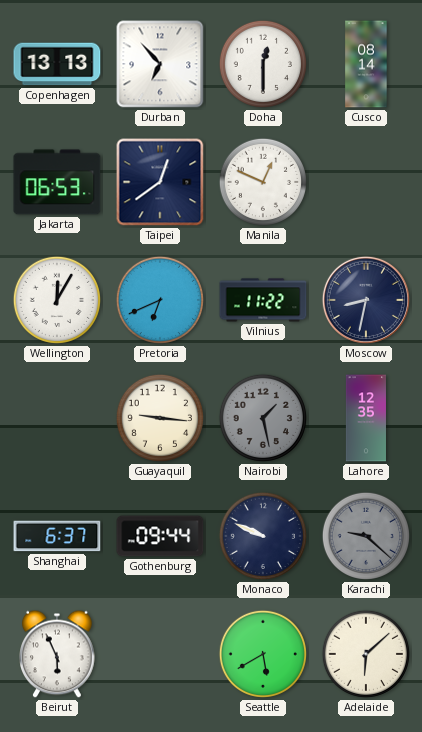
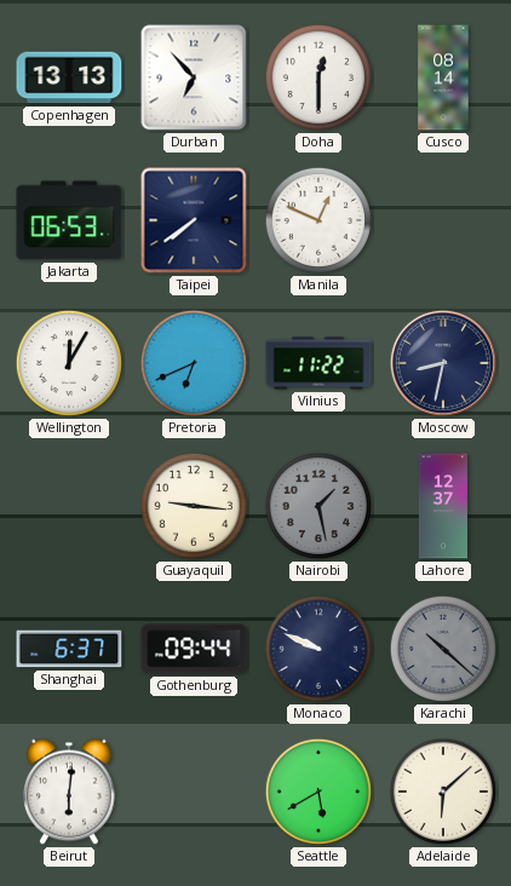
Taipei: 12:39 -> 7:39 (194, 220)
Lahore: 12:35 -> 12:37 (442, 506)
Karachi: 9:22 -> 10:22 (443, 649)
Beirut: 5:56 -> 6:01 (69, 792)
